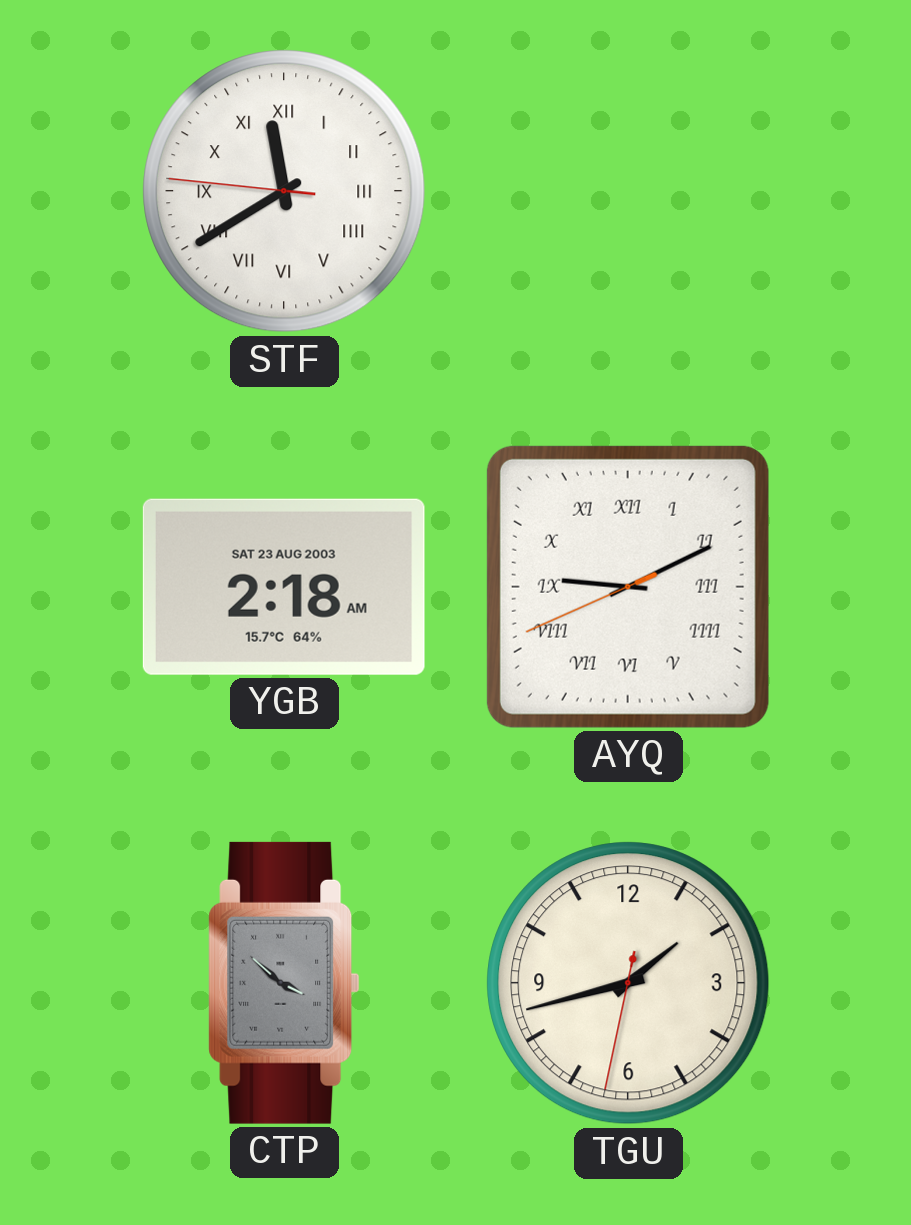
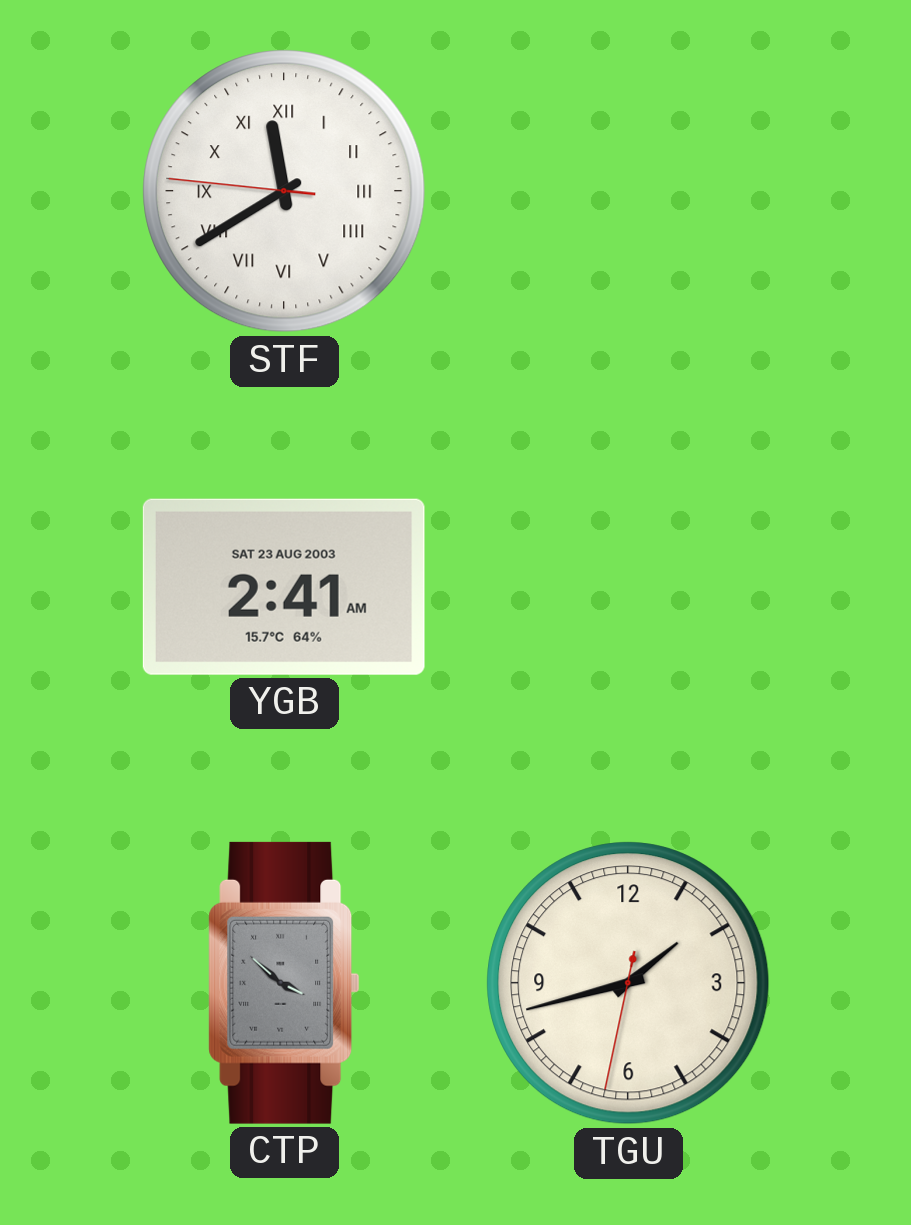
YGB: 2:18 -> 2:41 (284, 587)
AYQ: 9:10 -> none (628, 587)
